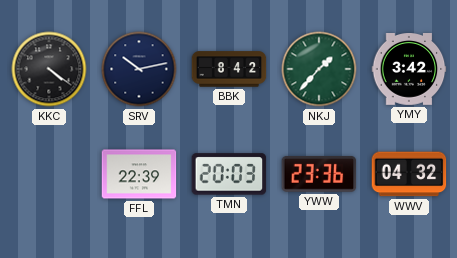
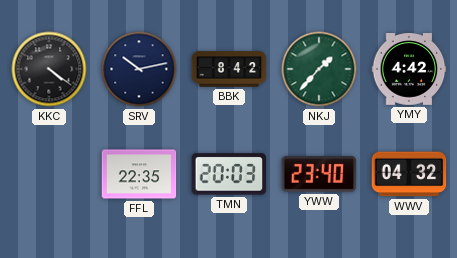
YMY: 3:42 -> 4:42 (409, 70)
FFL: 22:39 -> 22:35 (139, 174)
YWW: 23:36 -> 23:40 (319, 174)
